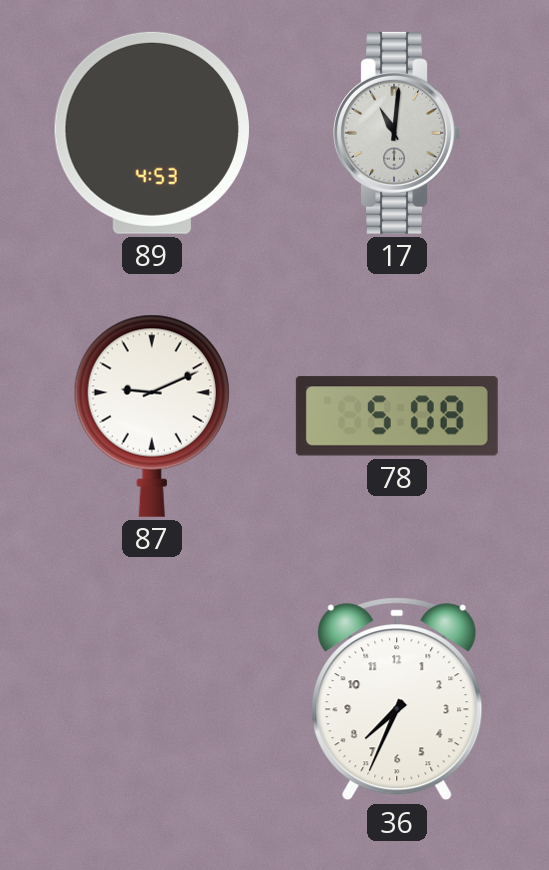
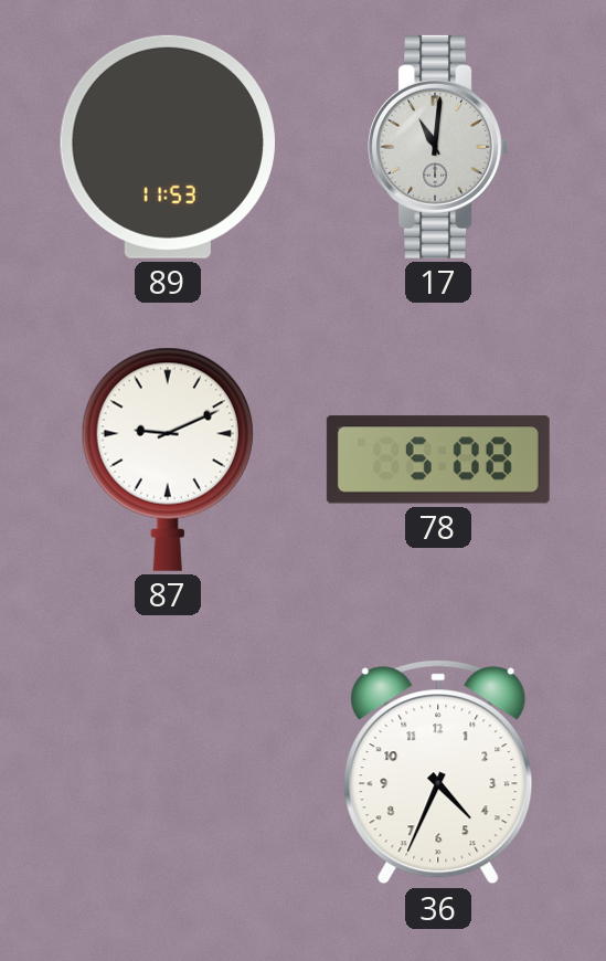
89: 4:53 -> 11:53 (168, 147)
36: 7:34 -> 4:34 (438, 772)
